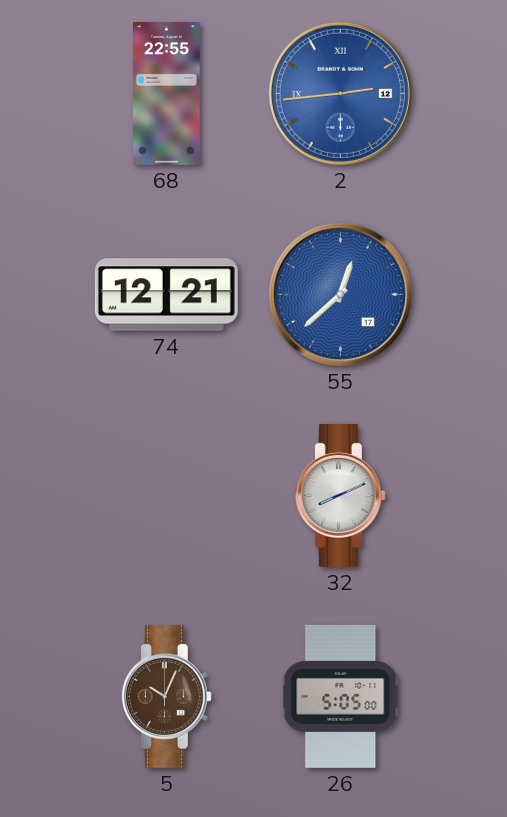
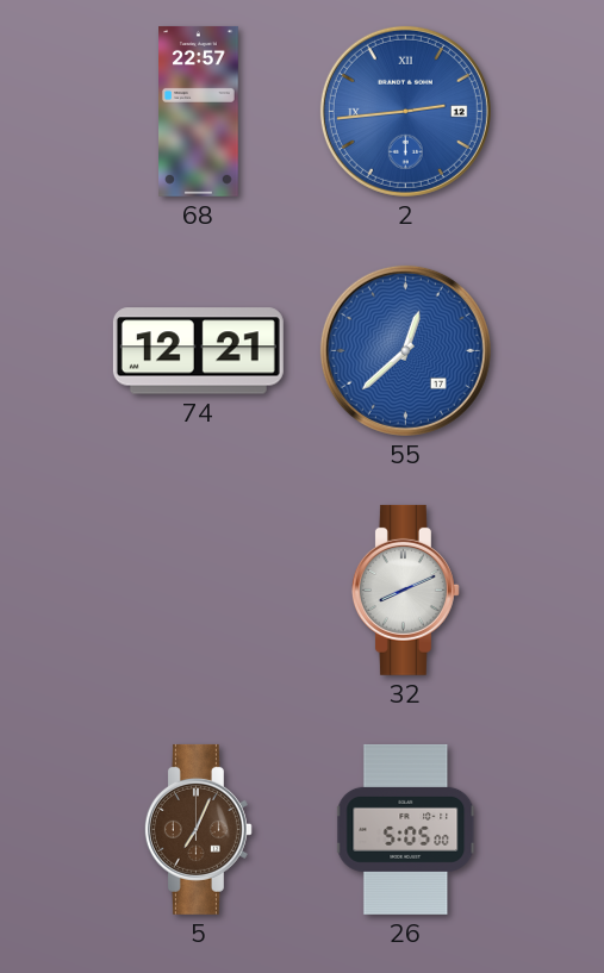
68: 22:55 -> 22:57 (199, 111)
5: 10:04 -> 7:04 (198, 829)
